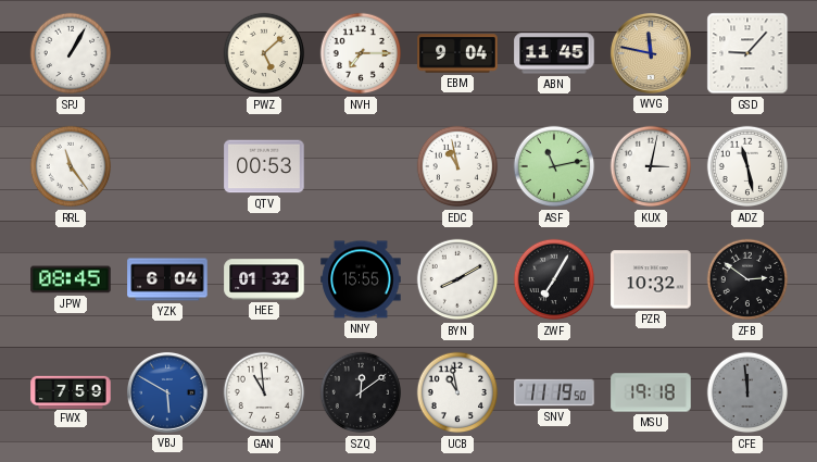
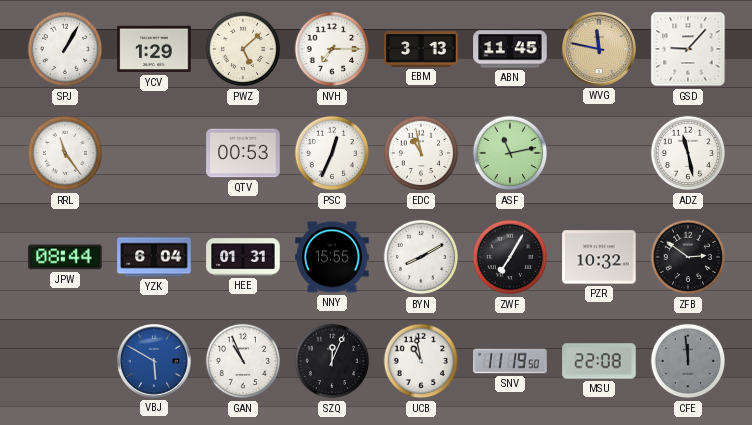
YCV: none -> 1:29 (154, 49)
EBM: 9:04 -> 3:13 (421, 49)
PSC: none -> 12:34 (332, 153)
KUX: 3:02 -> none (651, 166)
JPW: 08:45 -> 08:44 (65, 257)
HEE: 01:32 -> 01:31 (243, 257)
FWX: 7:59 -> none (71, 391)
GAN: 10:59 -> 10:56 (243, 361)
SZQ: 12:09 -> 12:04 (332, 361)
MSU: 19:18 -> 22:08 (599, 361)
